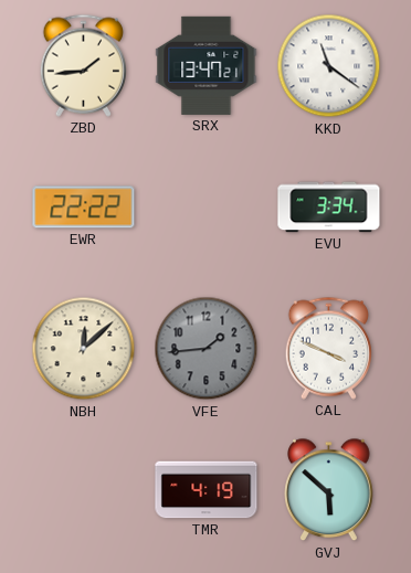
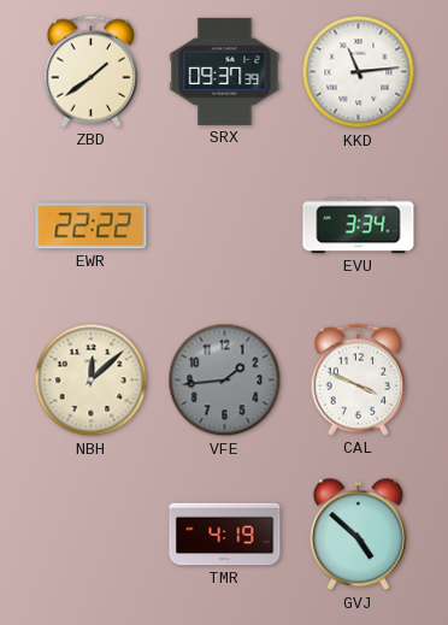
ZBD: 1:44 -> 1:39 (90, 71)
SRX: 13:47 -> 09:37 (225, 71)
KKD: 11:21 -> 11:14 (359, 72)
GVJ: 5:52 -> 4:52 (359, 535)
